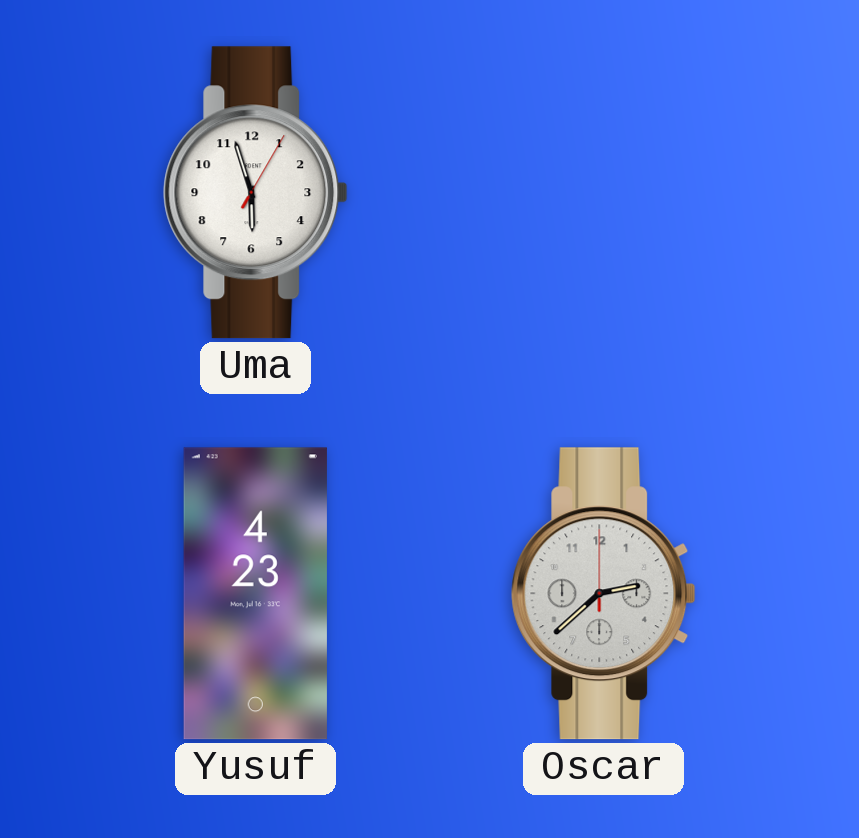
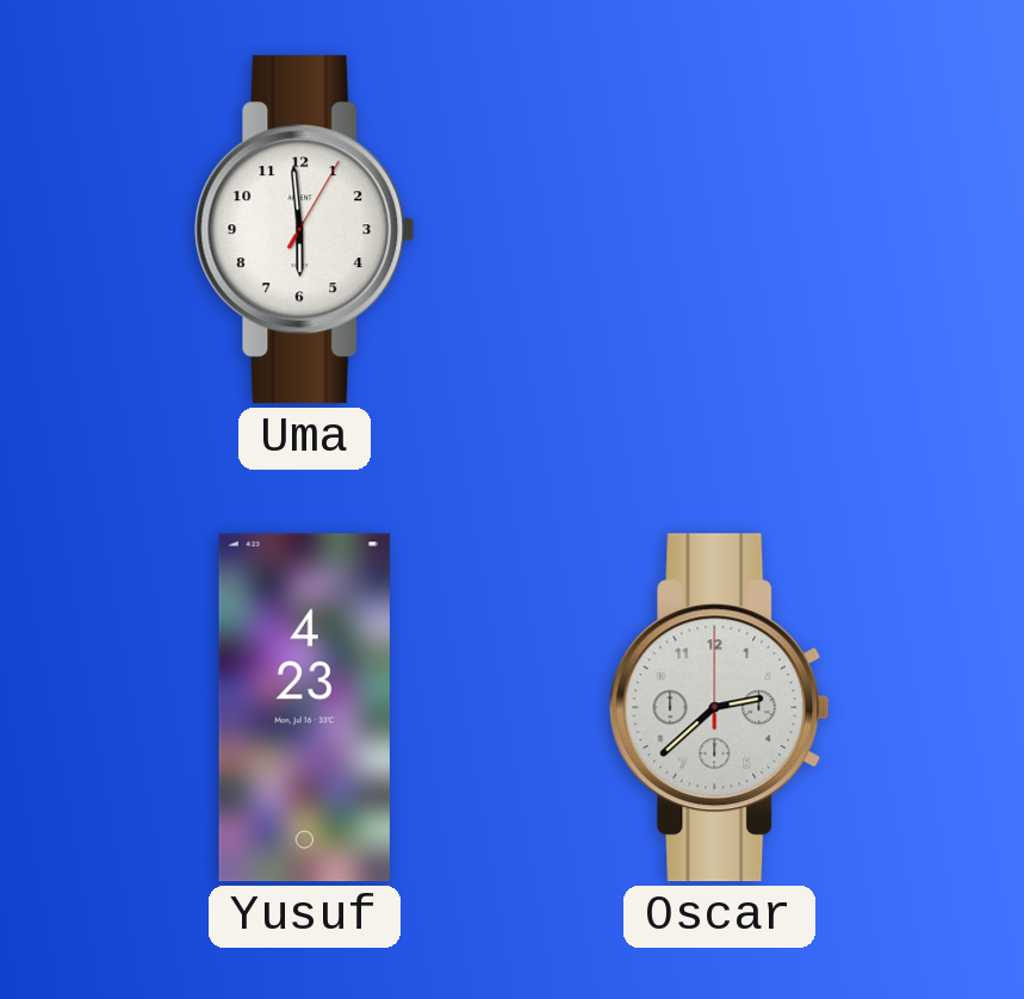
Uma: 5:57 -> 5:59 (305, 230)
